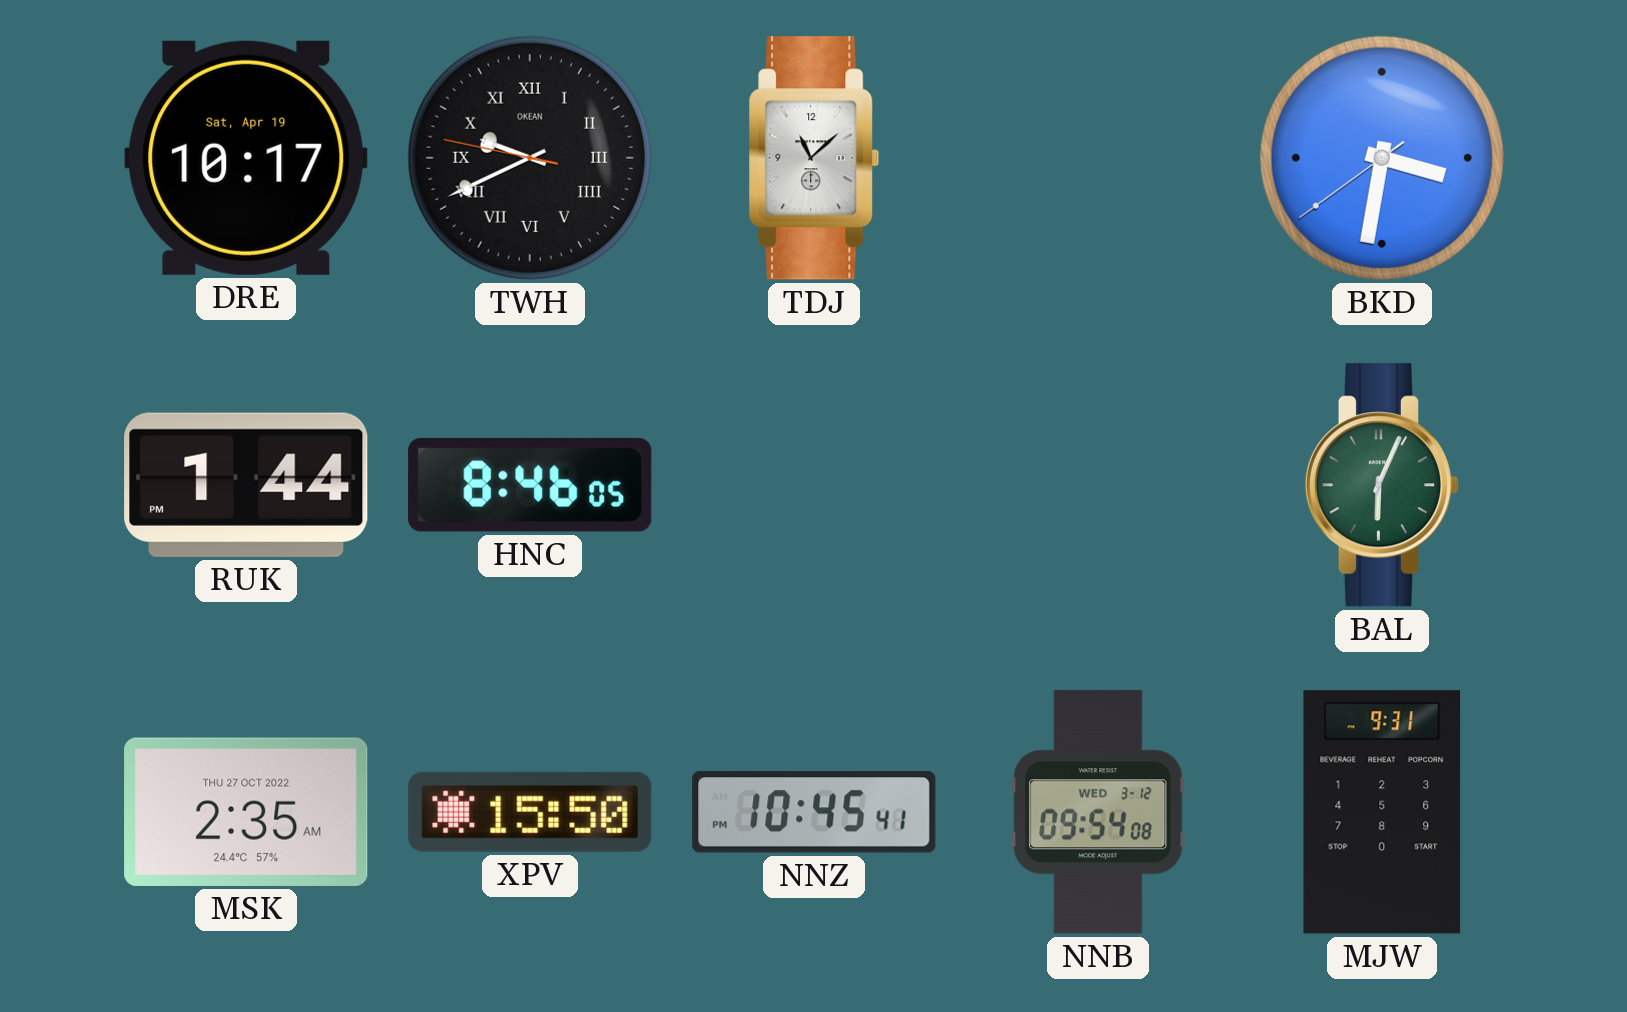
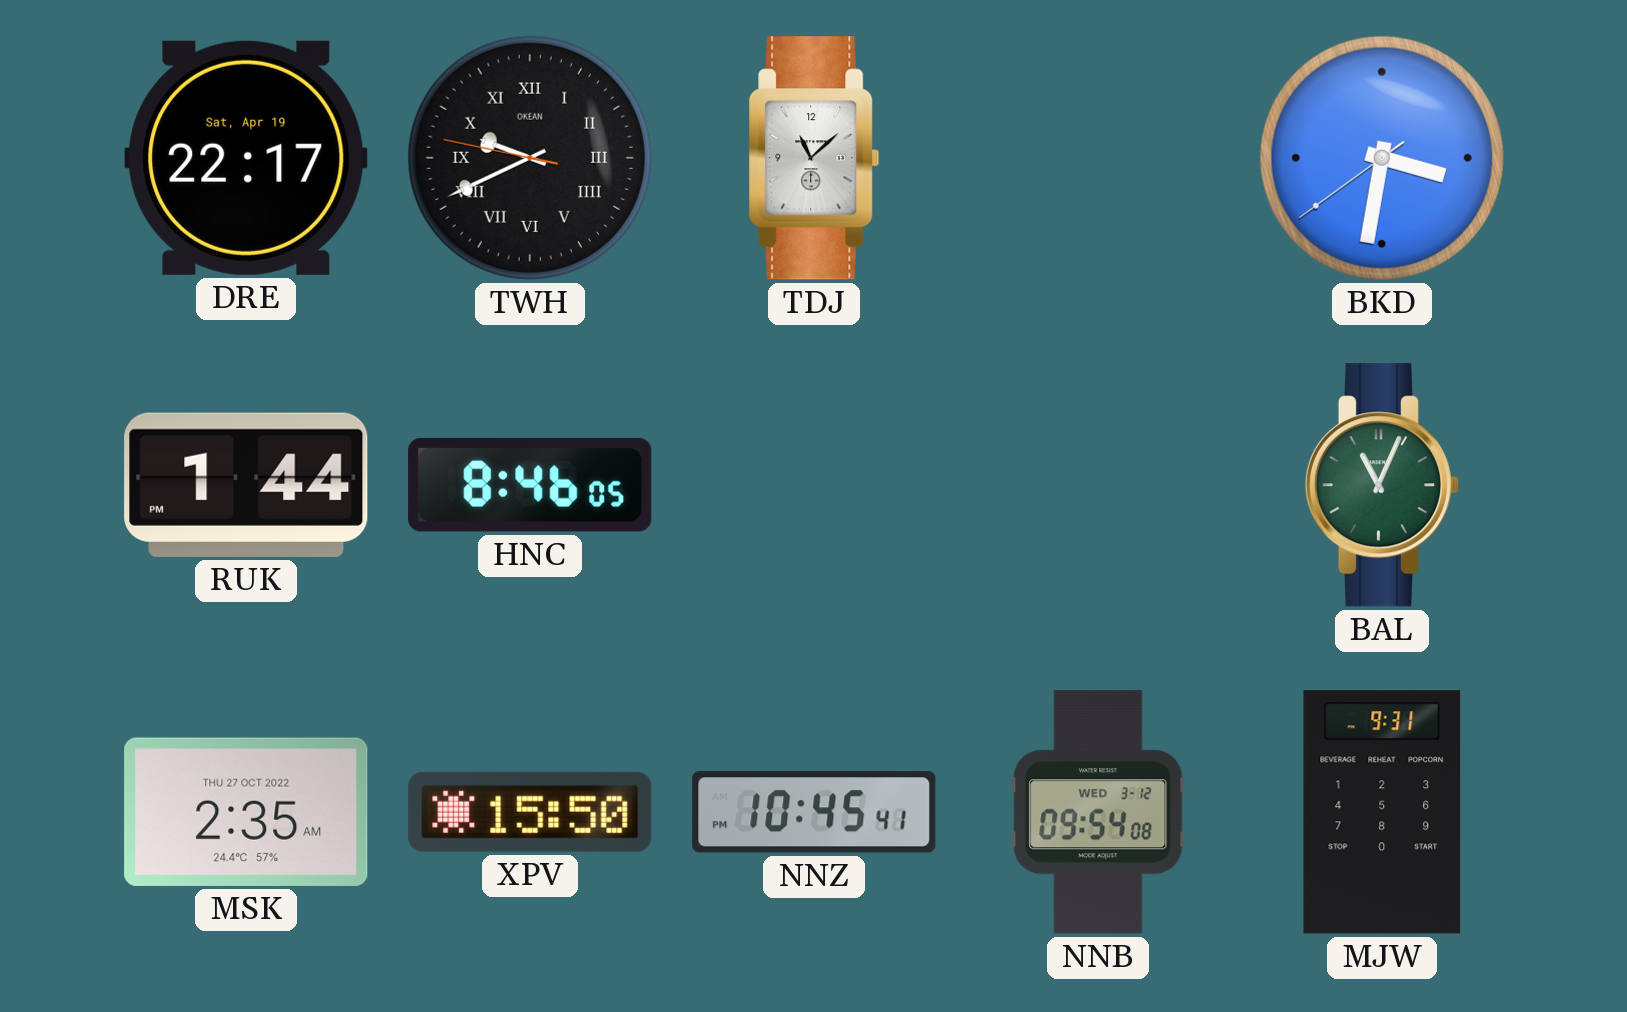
DRE: 10:17 -> 22:17 (246, 158)
BAL: 6:04 -> 11:04 (1382, 485)
